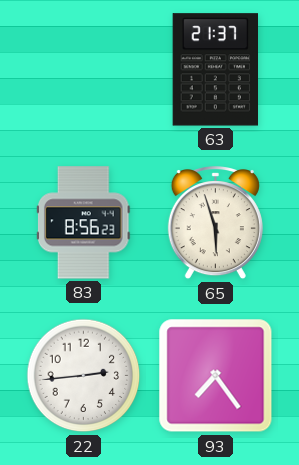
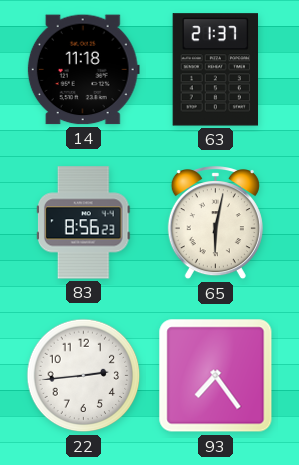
14: none -> 11:18 (83, 70)
65: 5:57 -> 6:02 (215, 224)
